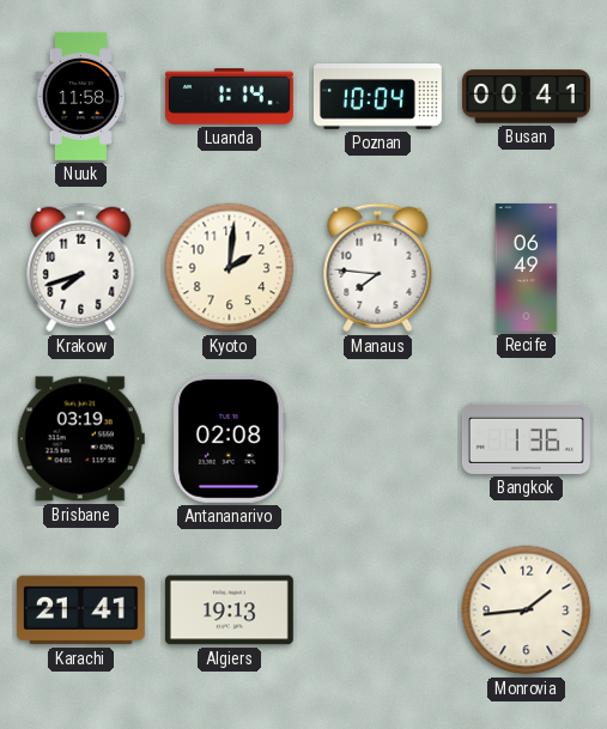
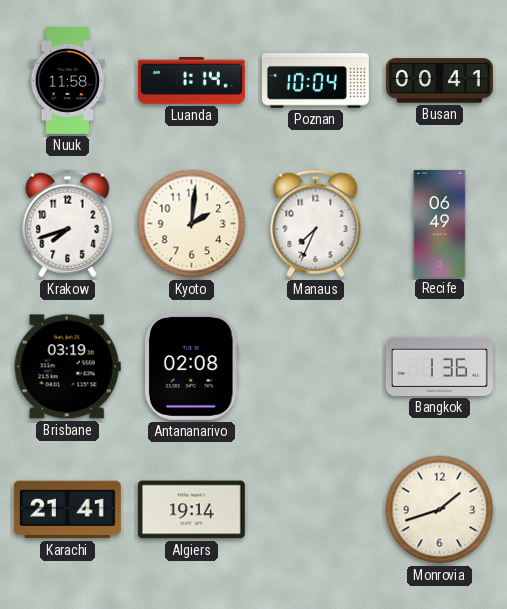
Manaus: 7:46 -> 7:34 (316, 224)
Algiers: 19:13 -> 19:14 (191, 510)
Monrovia: 1:44 -> 1:42 (440, 510)
